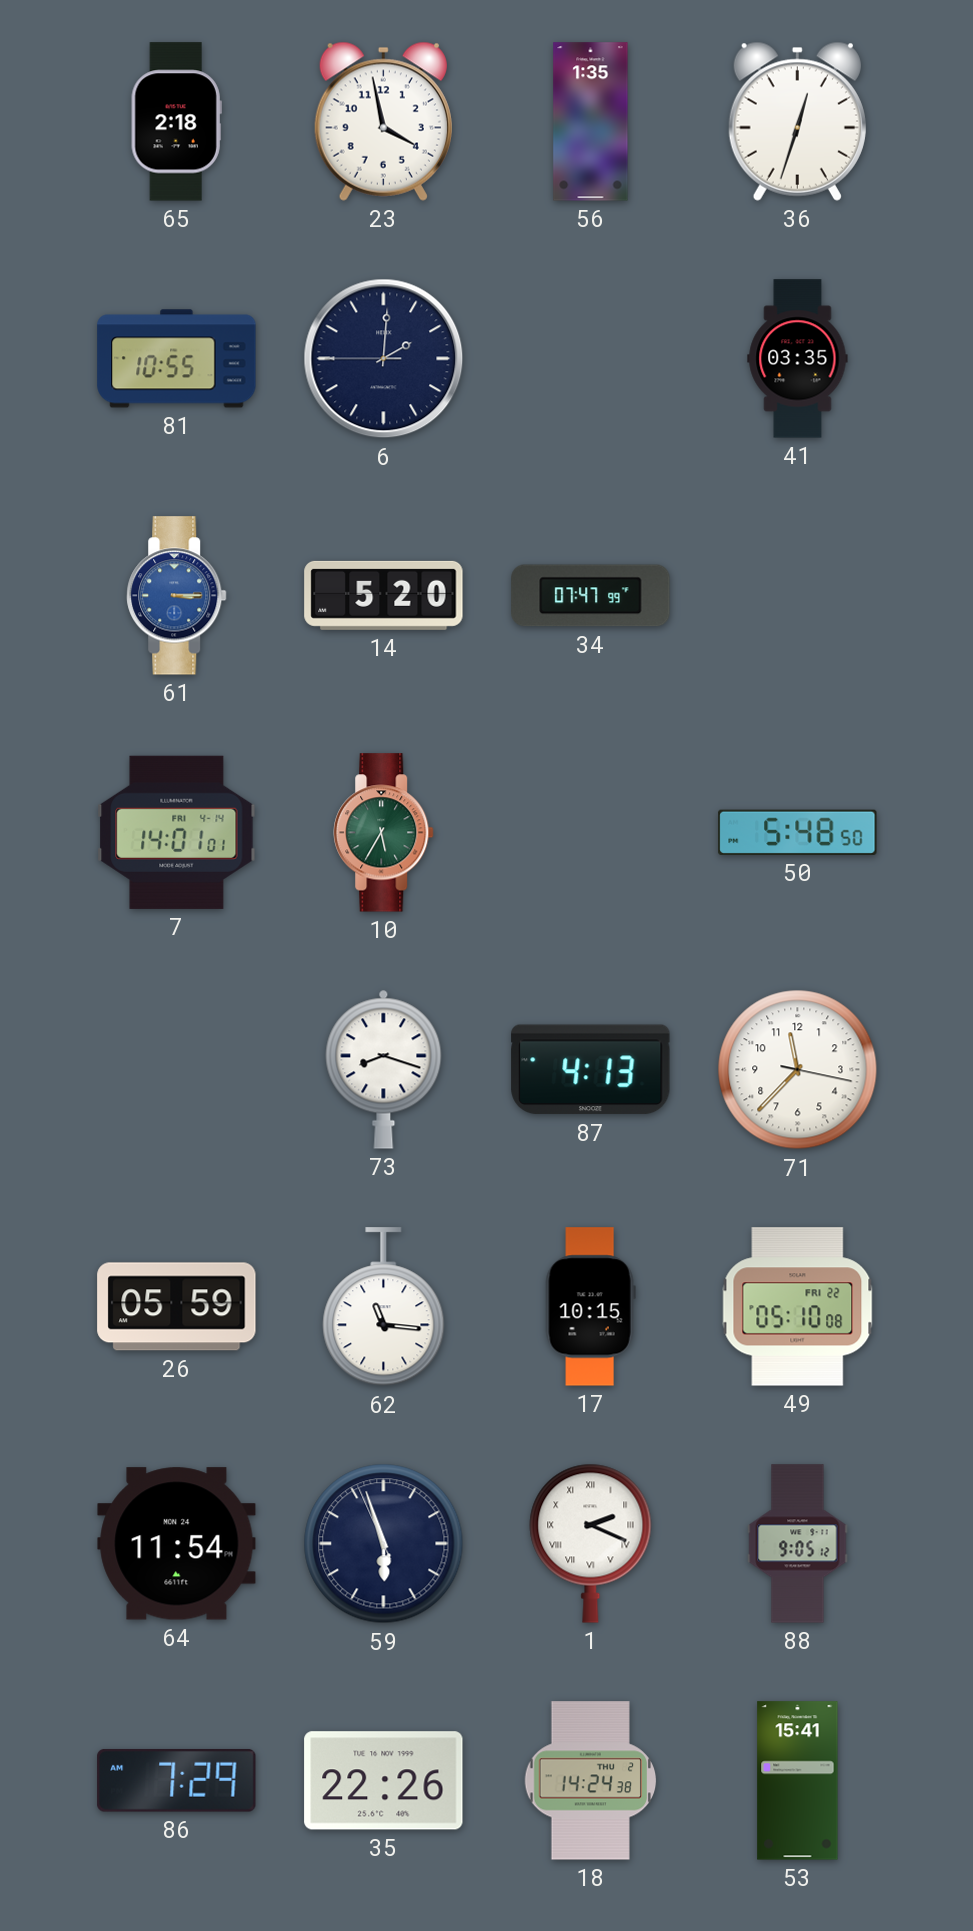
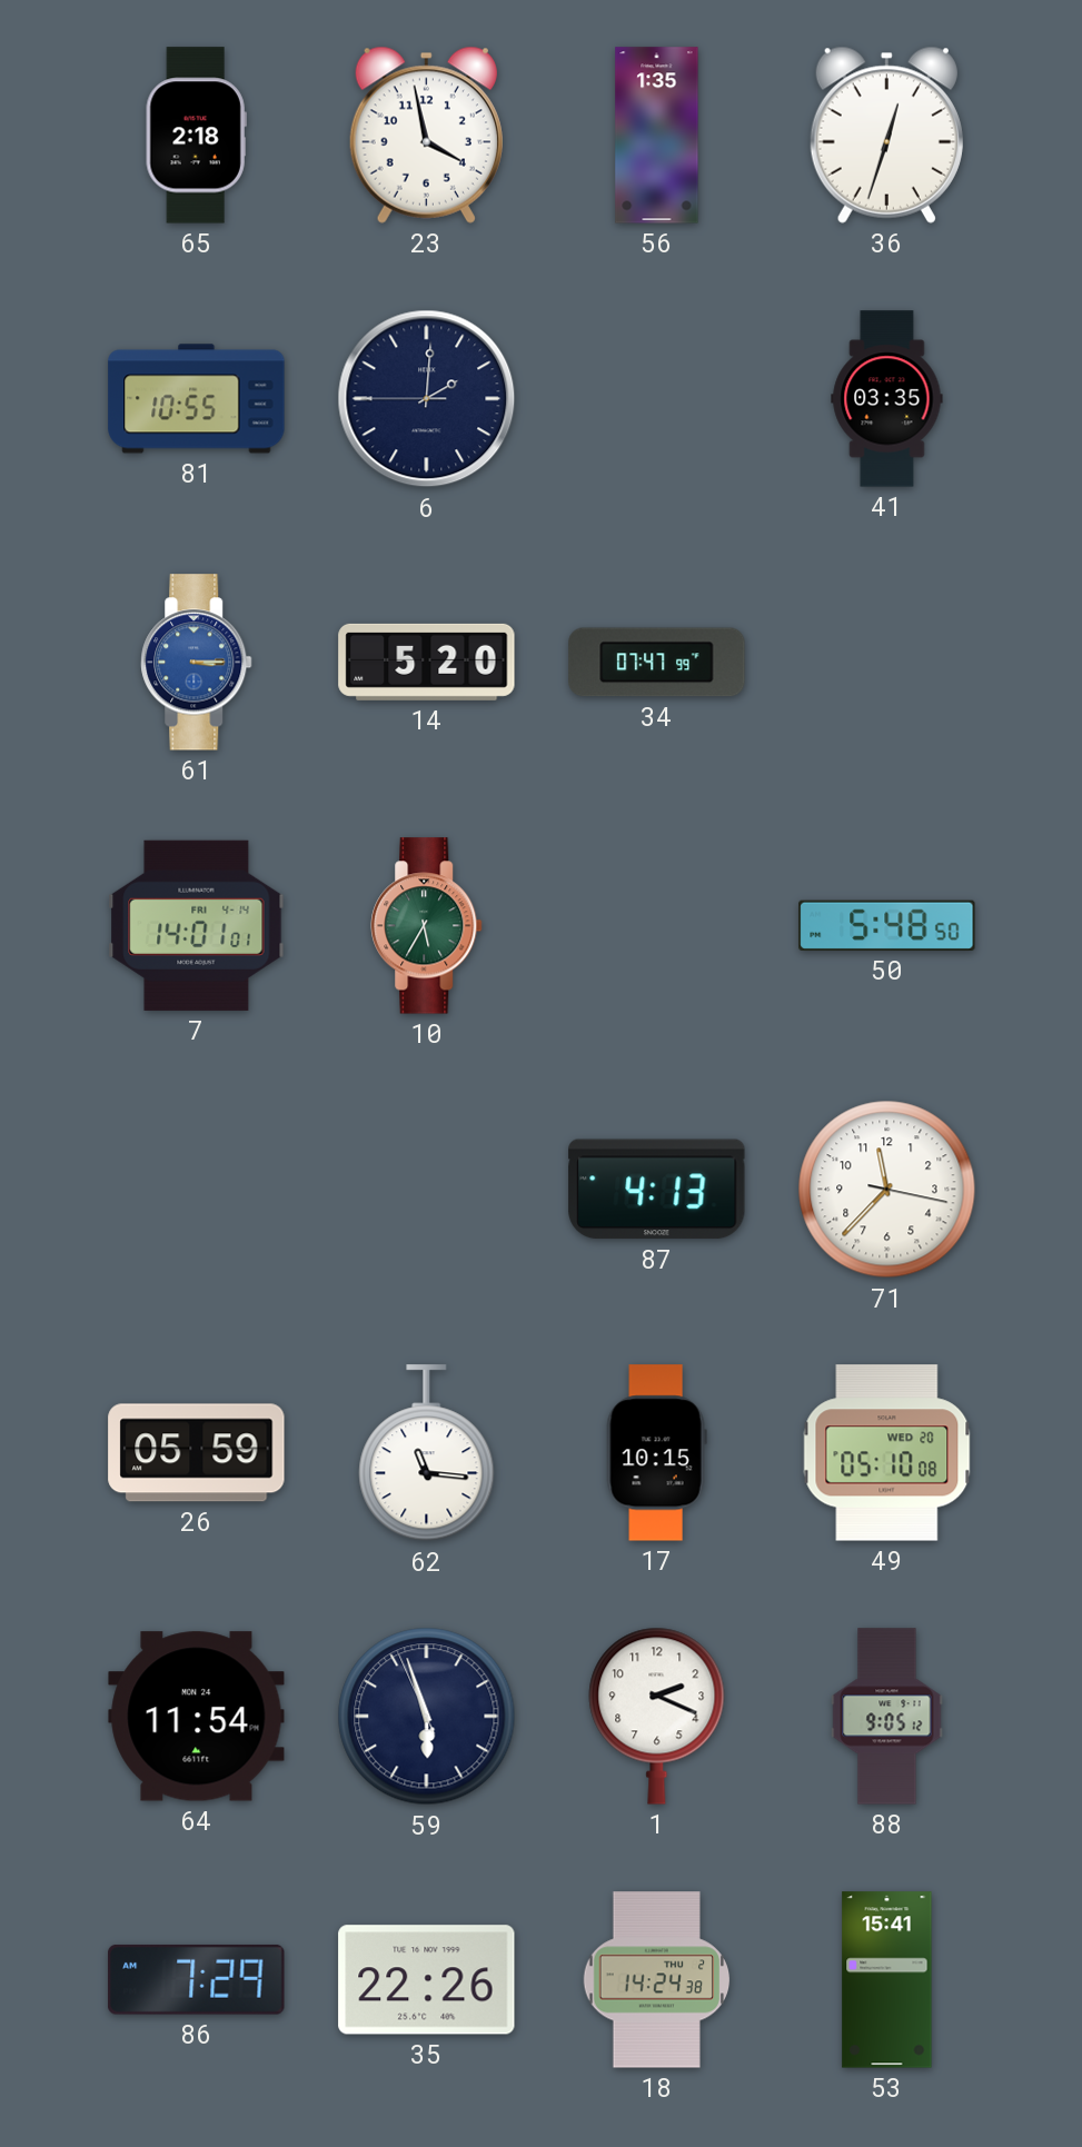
73: 8:18 -> none (384, 1069)
49 date: FRI 22 -> WED 20 (887, 1453)
1 numerals: Roman -> Arabic (657, 1716)
